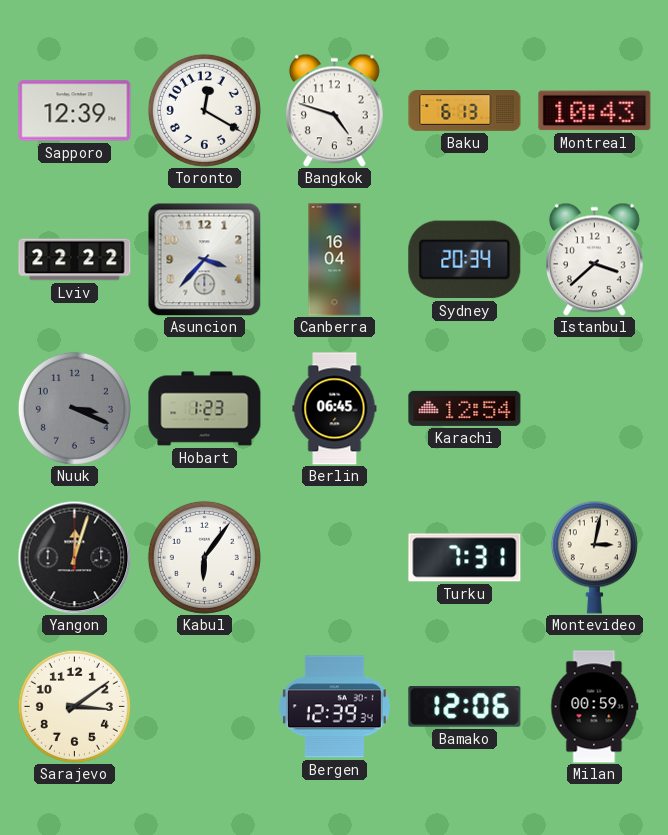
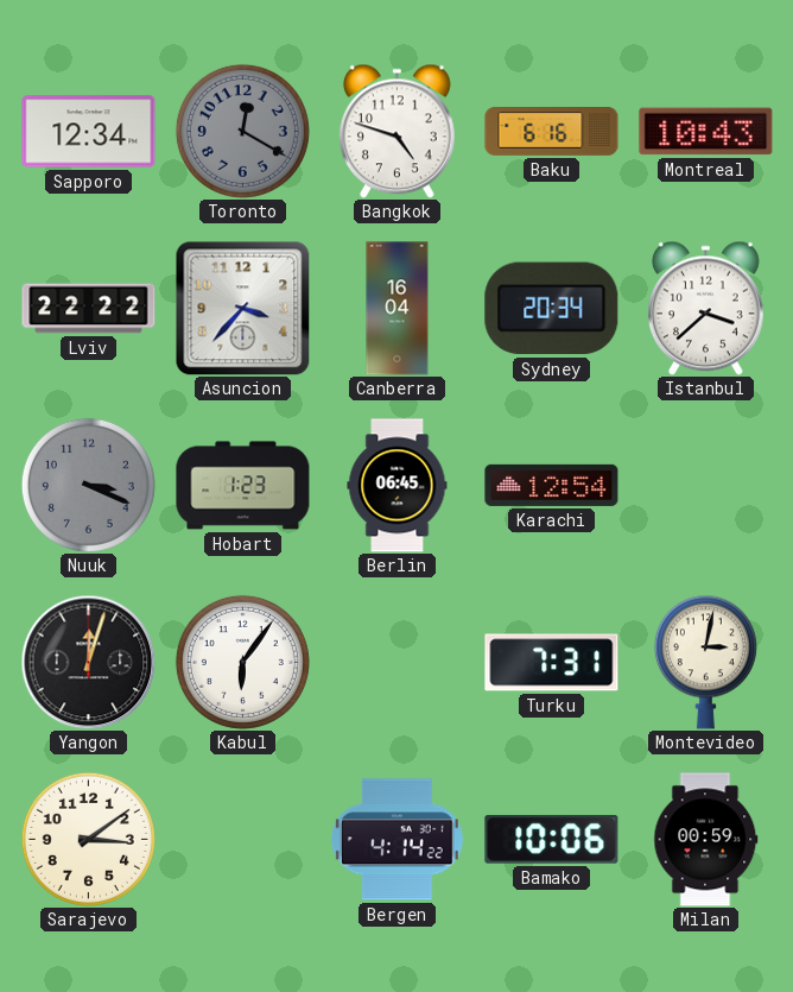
Sapporo: 12:39 -> 12:34 (89, 132)
Toronto dial: white -> grey (242, 131)
Baku: 6:13 -> 6:16 (552, 132)
Bergen: 12:39 -> 4:14 (396, 840)
Bamako: 12:06 -> 10:06 (552, 840)
